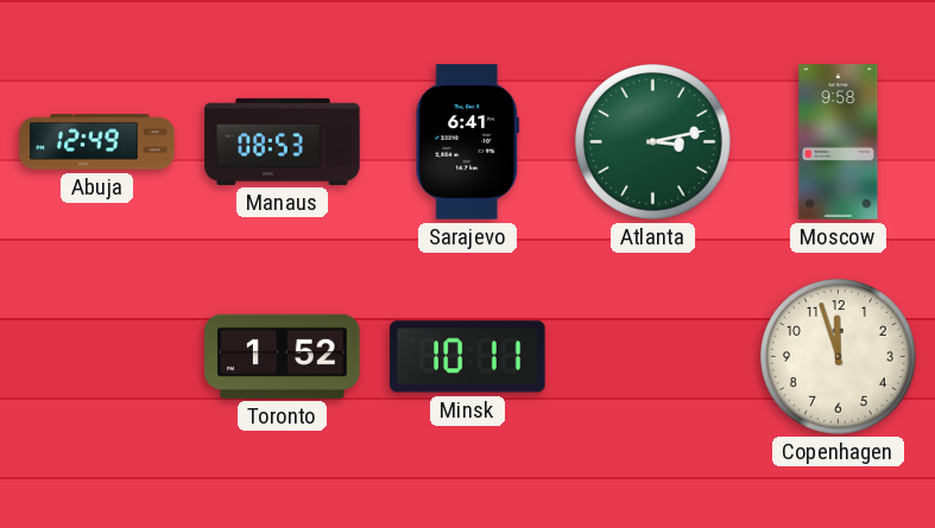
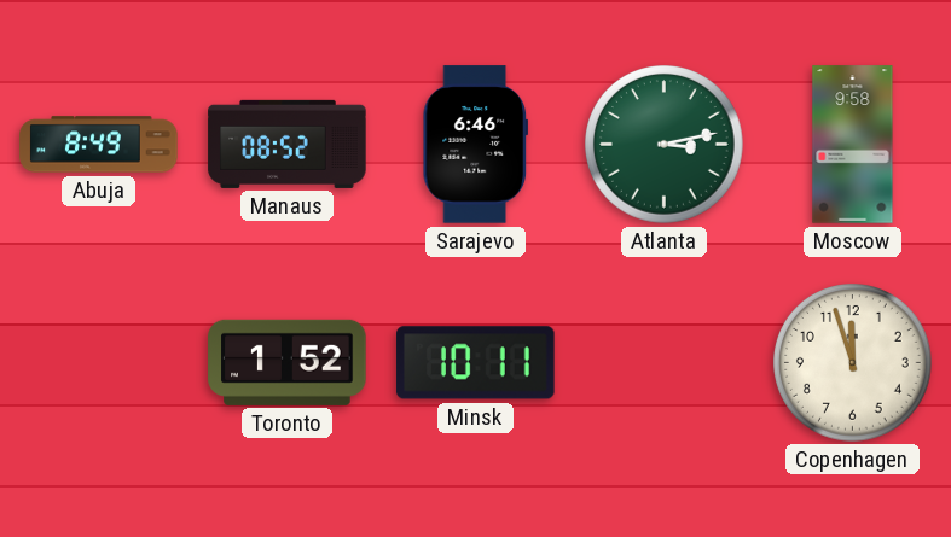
Abuja: 12:49 -> 8:49 (99, 145)
Manaus: 08:53 -> 08:52 (288, 144)
Sarajevo: 6:41 -> 6:46 (476, 145)
